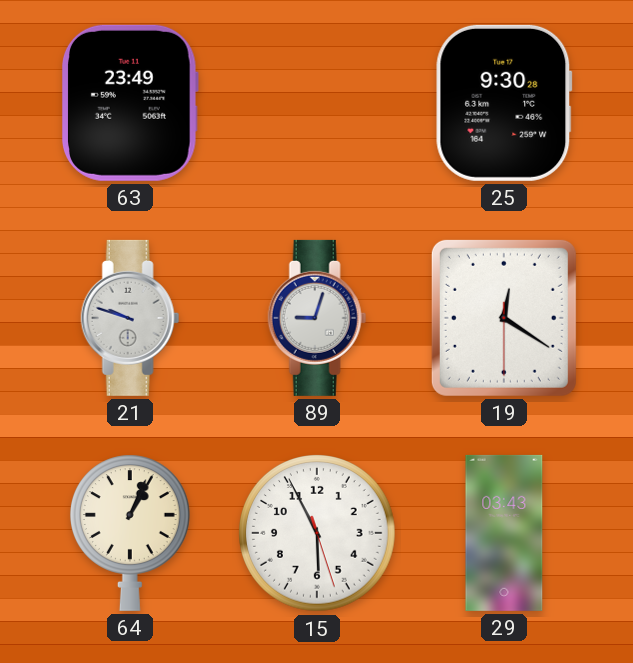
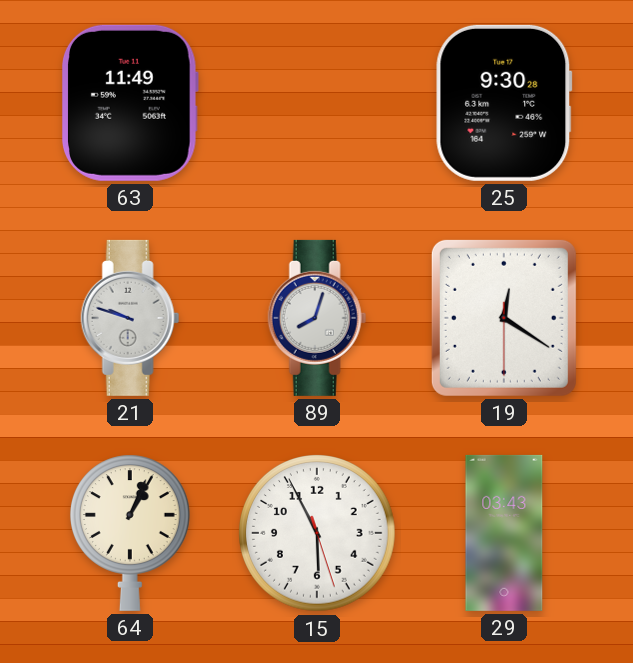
63: 23:49 -> 11:49 (130, 103)
89: 9:03 -> 8:03 (317, 318)
